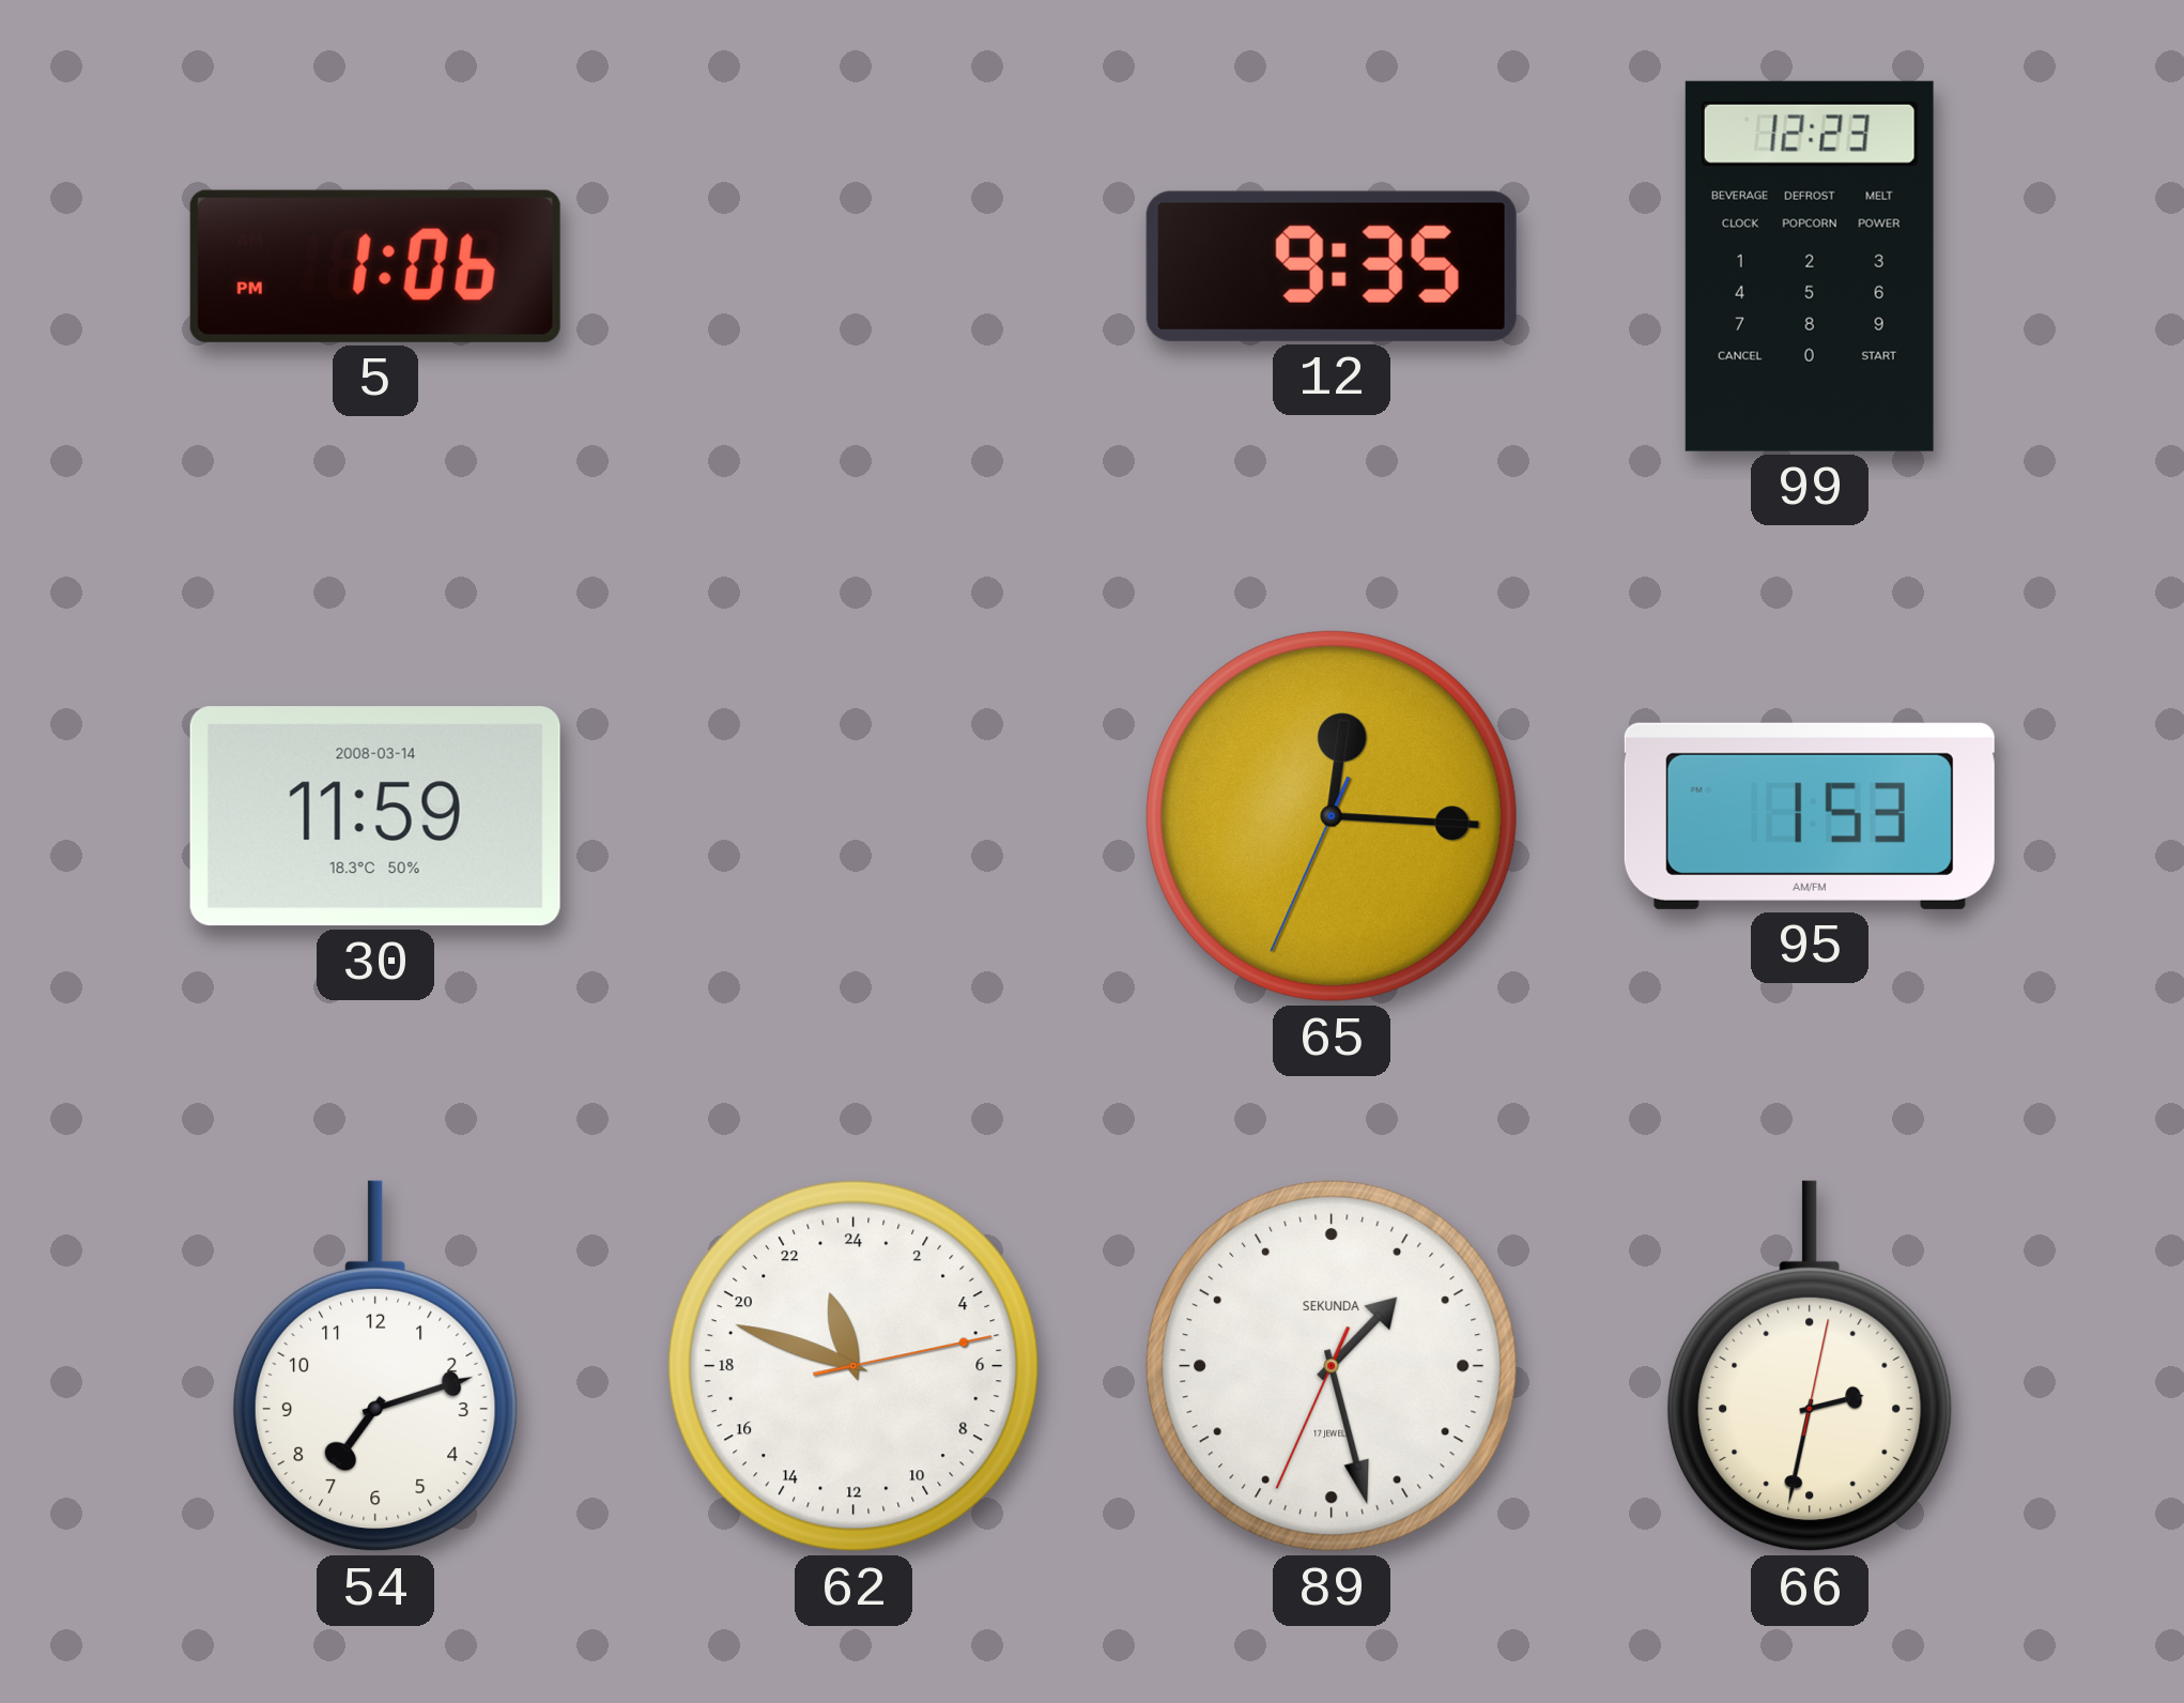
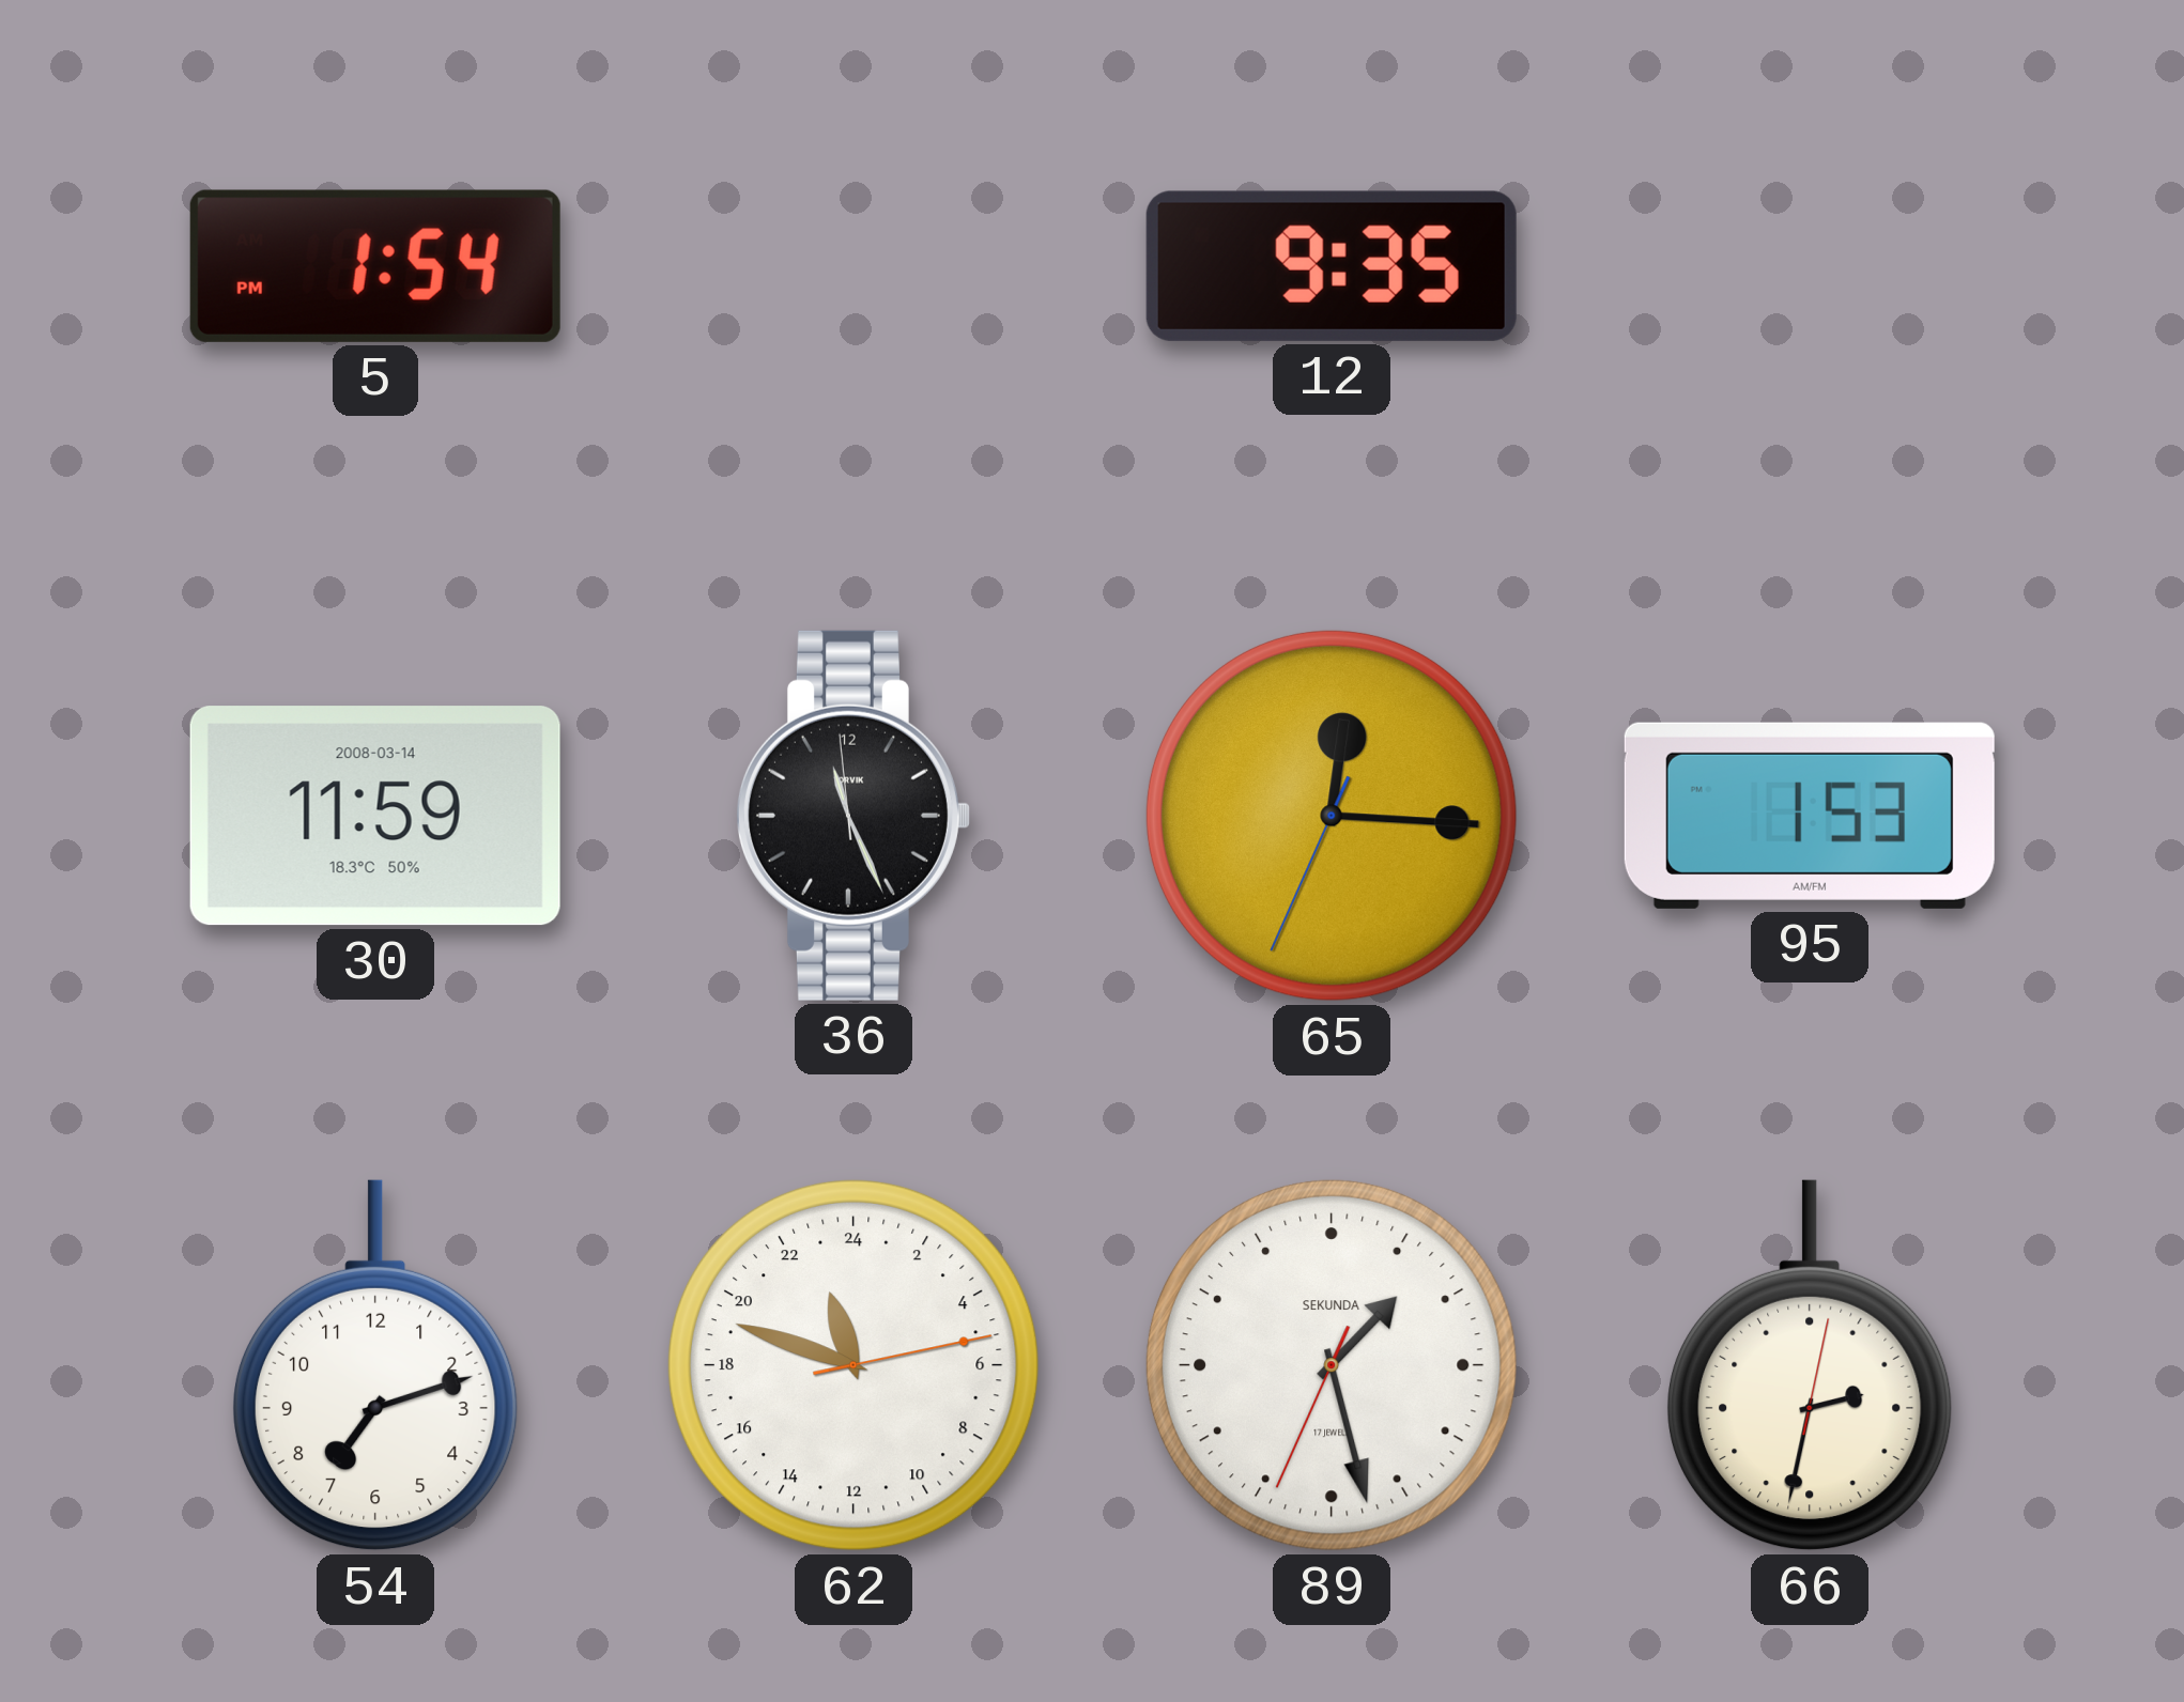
5: 1:06 -> 1:54 (375, 266)
99: 12:23 -> none (1810, 266)
36: none -> 11:25 (852, 816)
